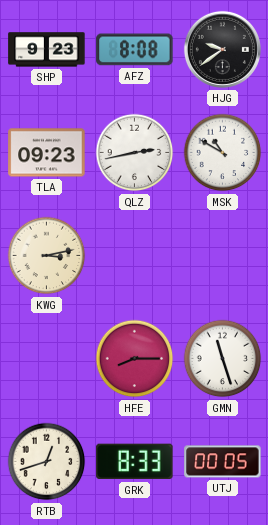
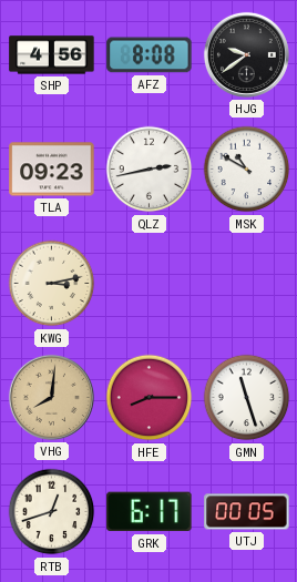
SHP: 9:23 -> 4:56 (52, 55)
VHG: none -> 8:01 (51, 397)
GRK: 8:33 -> 6:17 (150, 512)
